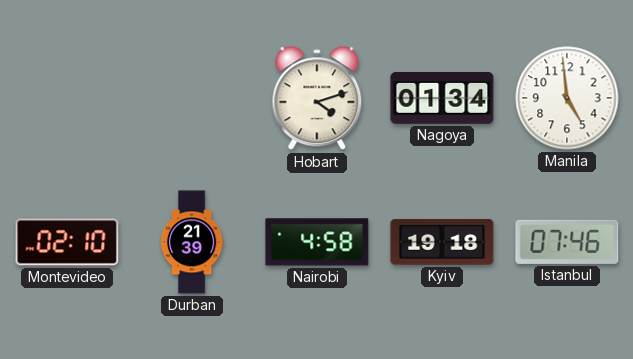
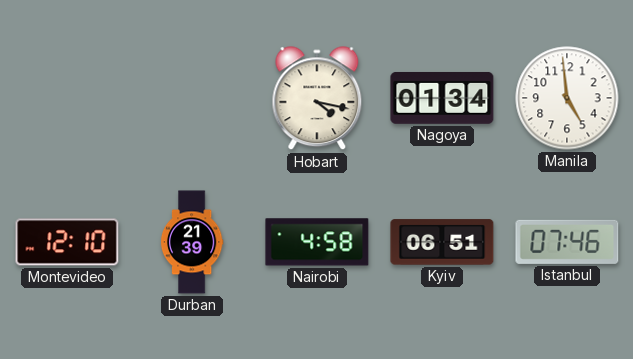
Hobart: 4:12 -> 4:17 (317, 99)
Montevideo: 02:10 -> 12:10 (67, 242)
Kyiv: 19:18 -> 06:51 (442, 242)
